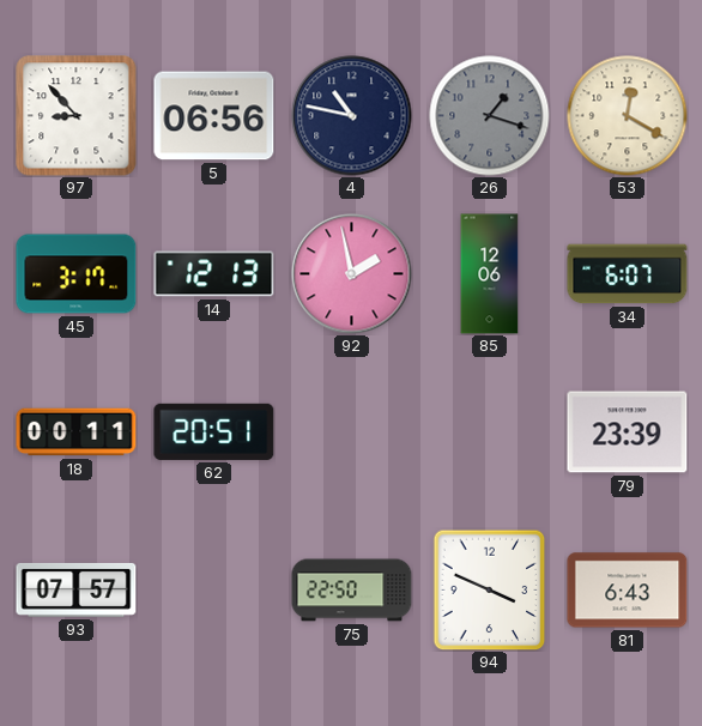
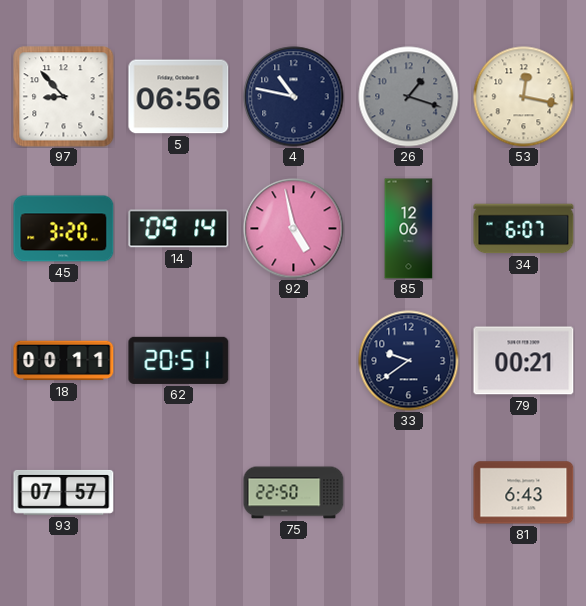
53: 12:20 -> 12:17 (524, 97)
45: 3:17 -> 3:20 (64, 229)
14: 12:13 -> 09:14 (179, 229)
92: 1:58 -> 4:58 (294, 229)
33: none -> 9:39 (409, 361)
79: 23:39 -> 00:21 (524, 361)
94: 3:49 -> none (490, 589)
